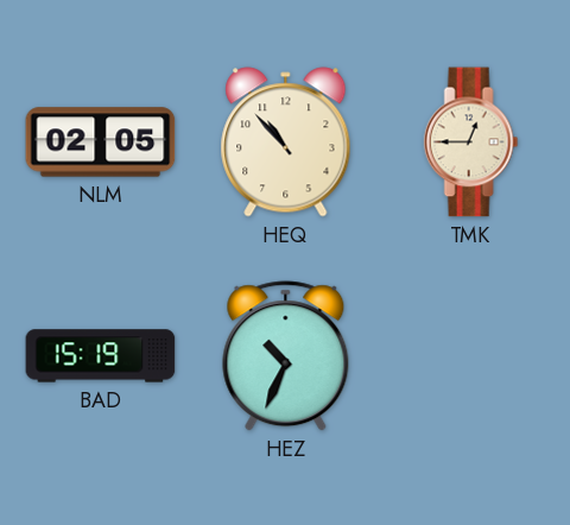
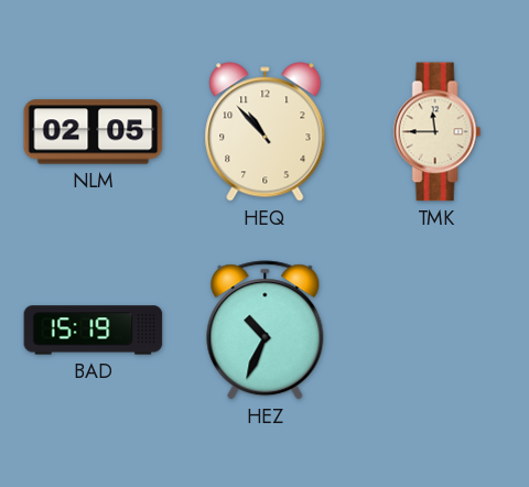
TMK: 12:45 -> 11:45 (438, 132)
